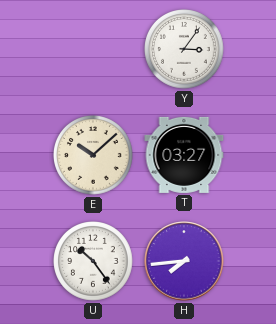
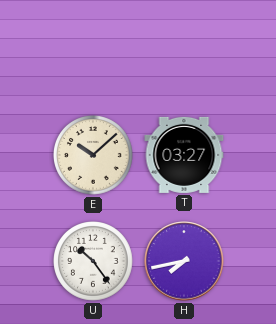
Y: 3:06 -> none (185, 50)
H: 7:44 -> 7:43 (184, 261)
